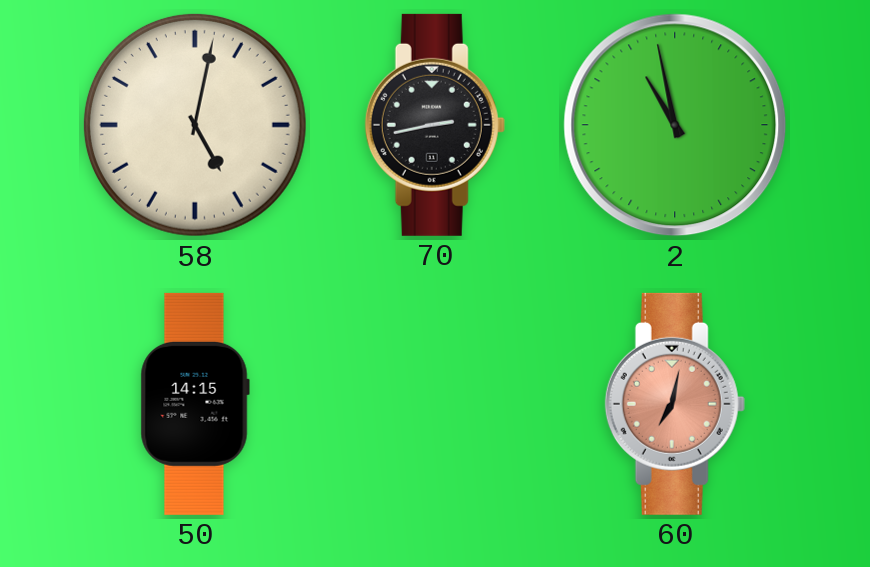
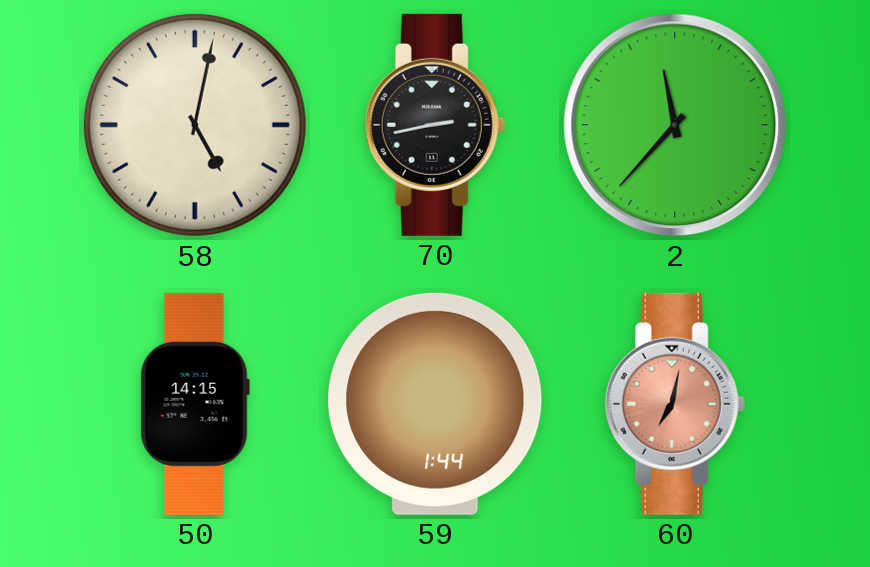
2: 10:58 -> 11:37 (675, 125)
59: none -> 1:44 (435, 404)
